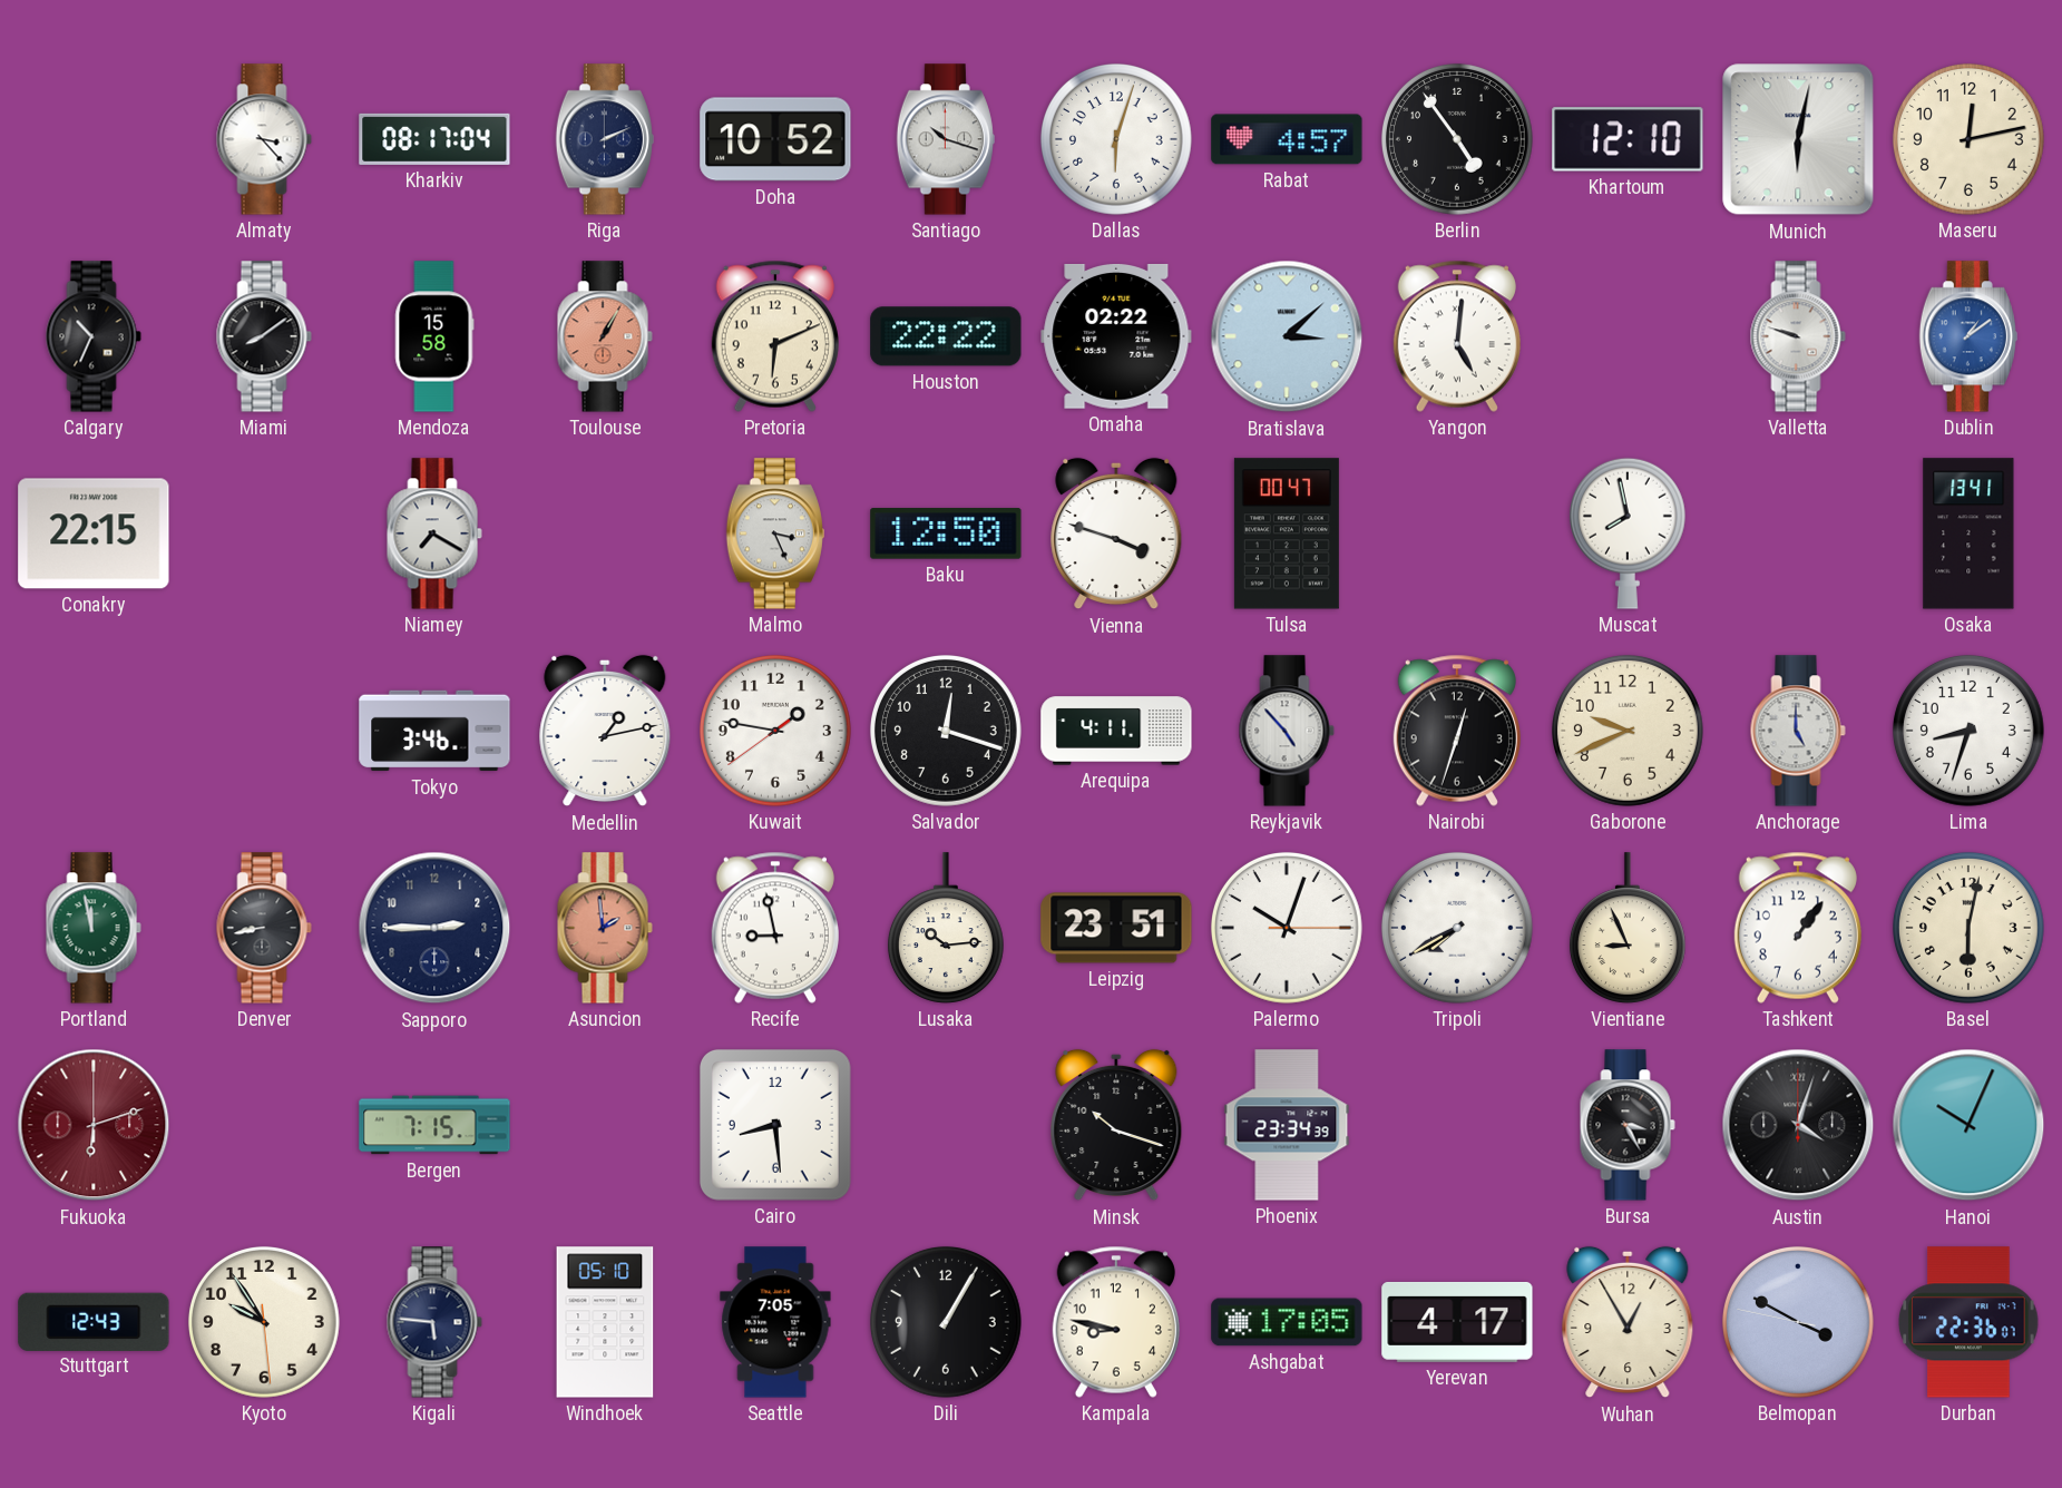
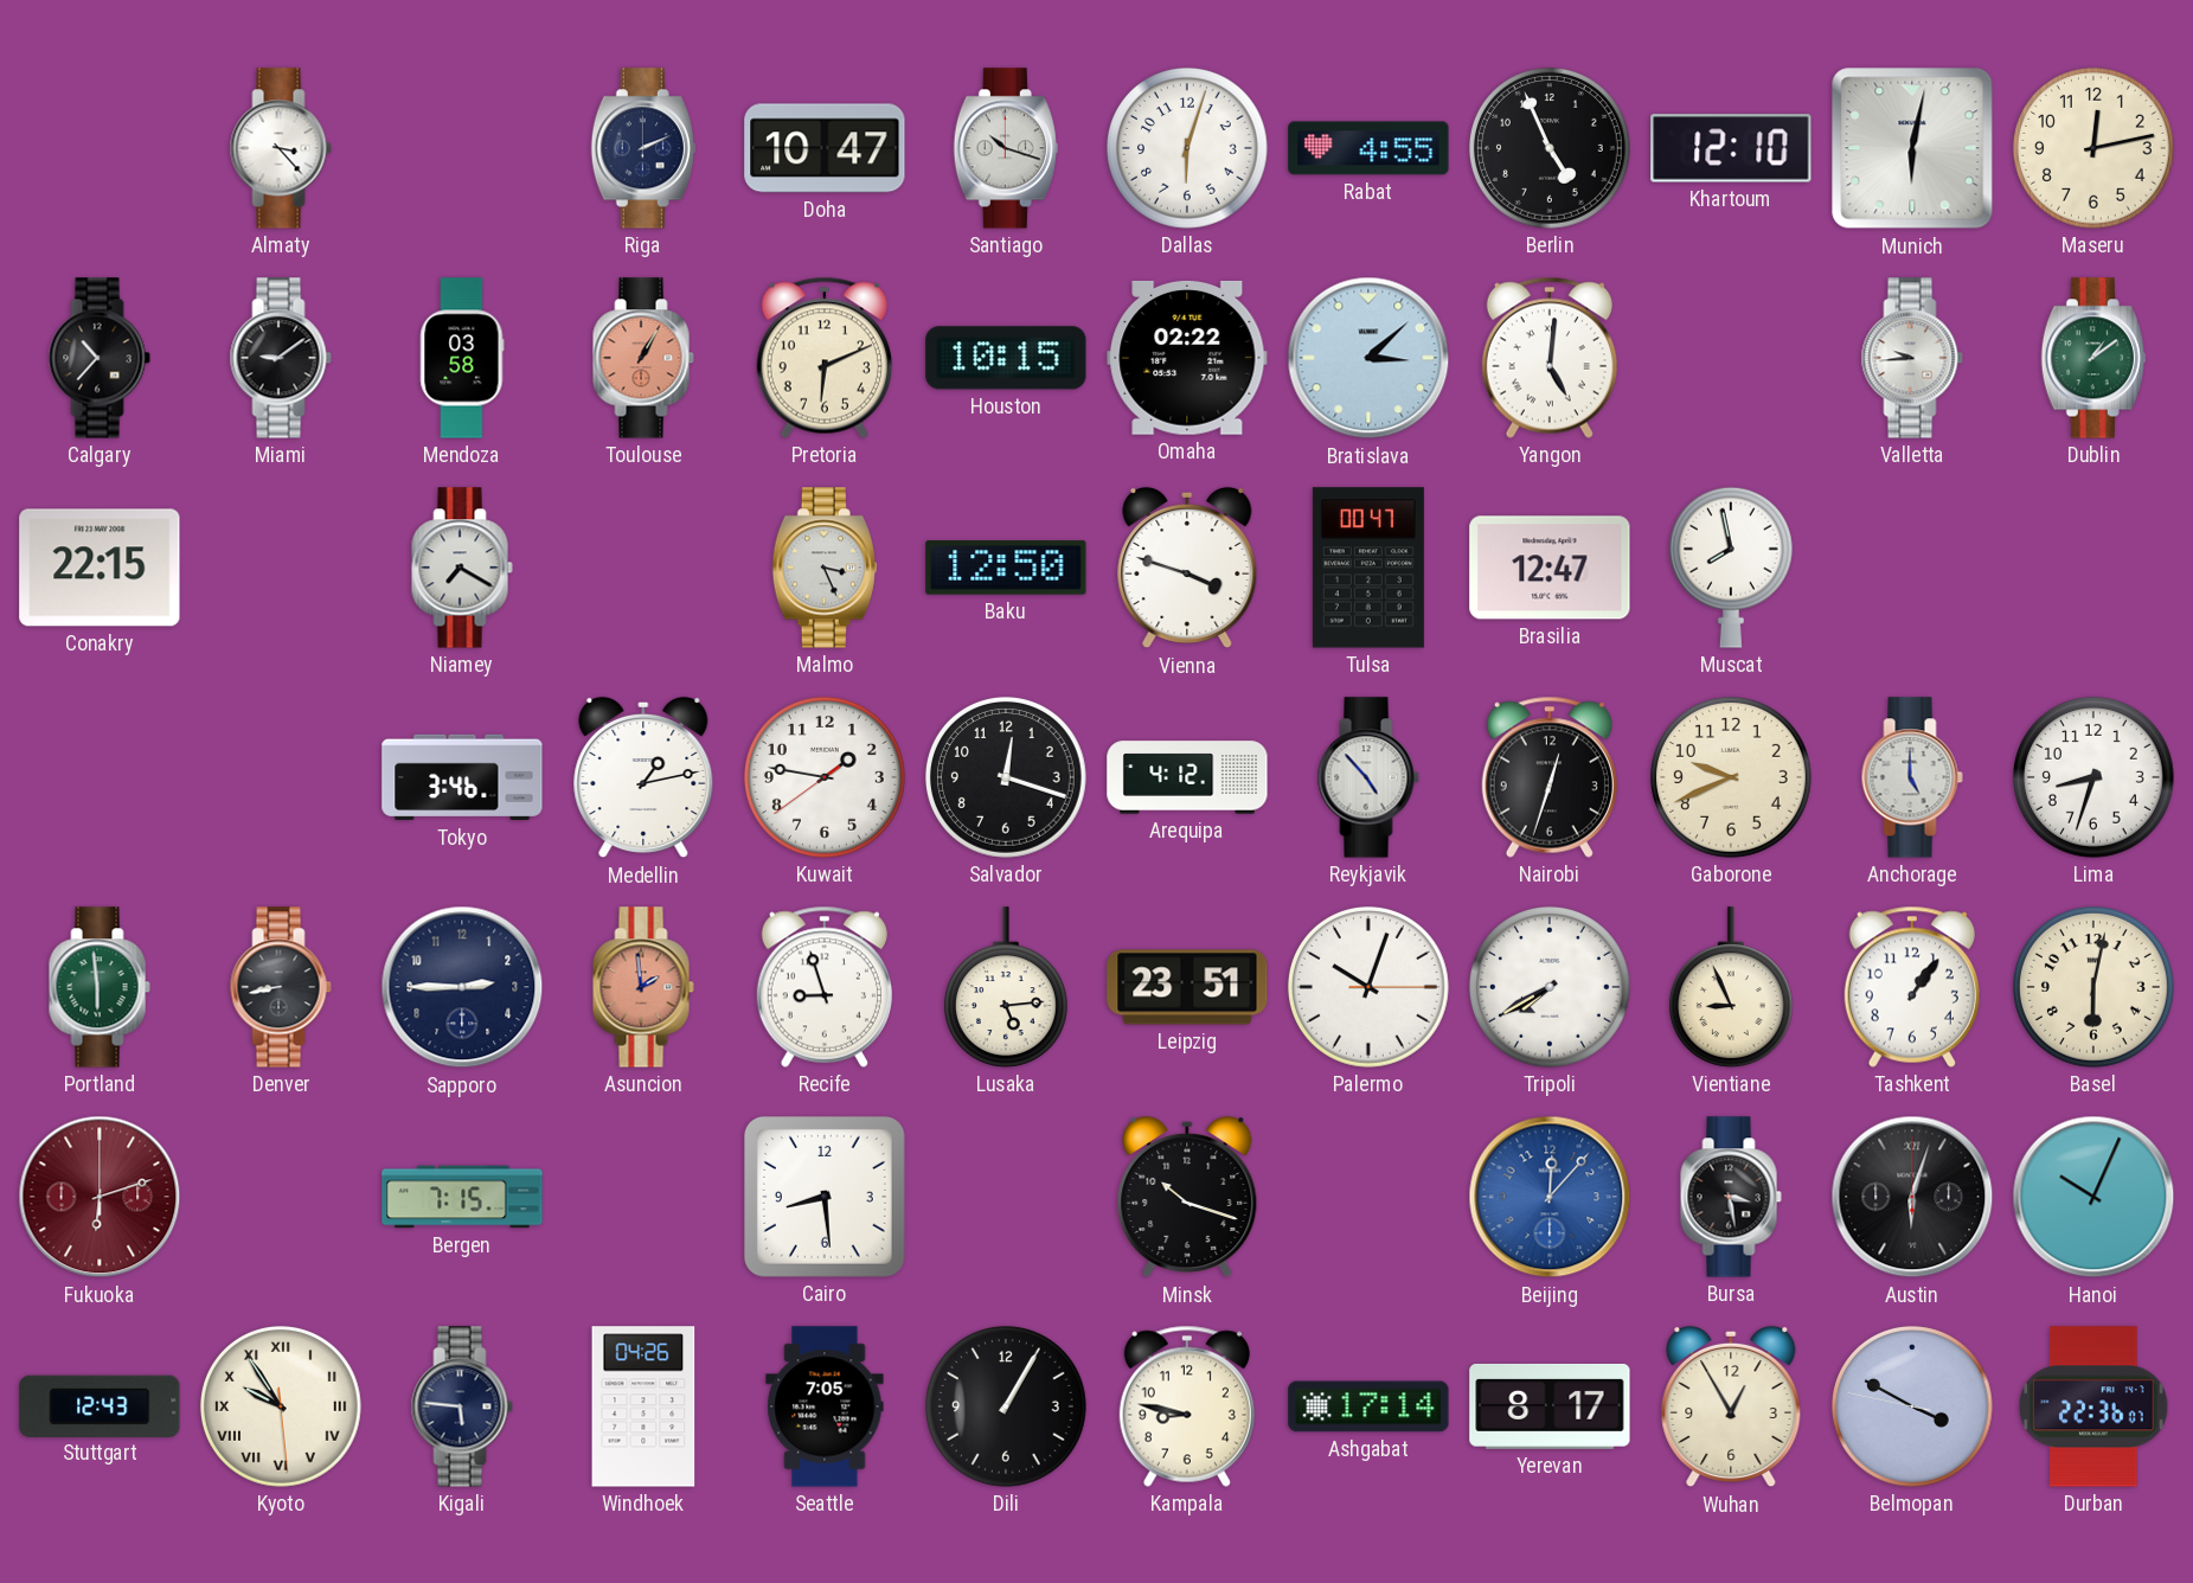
Kharkiv: 08:17 -> none (434, 139)
Doha: 10:52 -> 10:47 (825, 148)
Rabat: 4:57 -> 4:55 (1368, 148)
Berlin: 4:54 -> 4:56 (1550, 148)
Calgary: 10:34 -> 10:37 (100, 358)
Miami: 8:09 -> 9:09 (281, 358)
Mendoza: 15:58 -> 03:58 (462, 358)
Houston: 22:22 -> 10:15 (1006, 358)
Valletta: 9:48 -> 9:44 (1912, 358)
Dublin dial: blue -> green (2093, 358)
Brasilia: none -> 12:47 (1550, 568)
Osaka: 13:41 -> none (1968, 533)
Arequipa: 4:11 -> 4:12 (1187, 777)
Portland: 11:58 -> 5:59 (100, 987)
Recife: 8:58 -> 8:57 (825, 987)
Lusaka: 10:14 -> 5:14 (1006, 987)
Phoenix: 23:34 -> none (1287, 1125)
Beijing: none -> 12:07 (1550, 1197)
Bursa: 3:25 -> 3:28 (1731, 1197)
Austin: 4:03 -> 6:03 (1912, 1197)
Kyoto numerals: Arabic -> Roman (281, 1406)
Windhoek: 05:10 -> 04:26 (643, 1406)
Ashgabat: 17:05 -> 17:14 (1368, 1406)
Yerevan: 4:17 -> 8:17 (1550, 1406)
